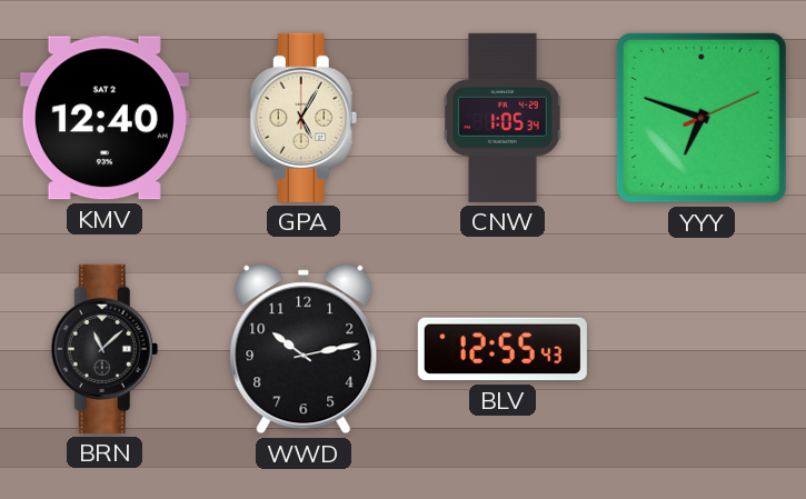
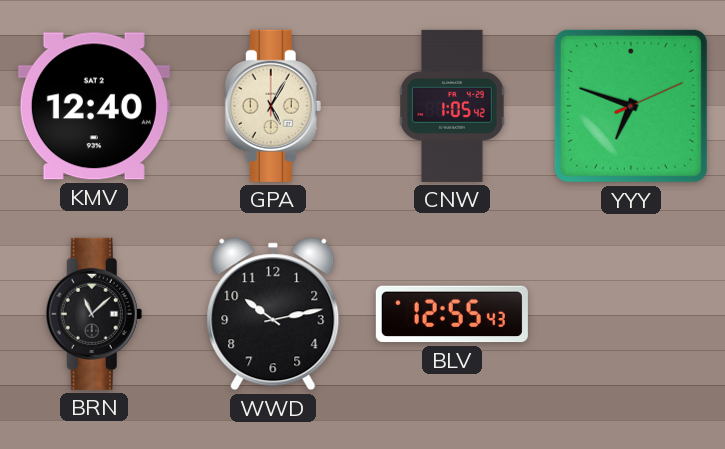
CNW: 1:05:34 -> 1:05:42 (452, 106)
